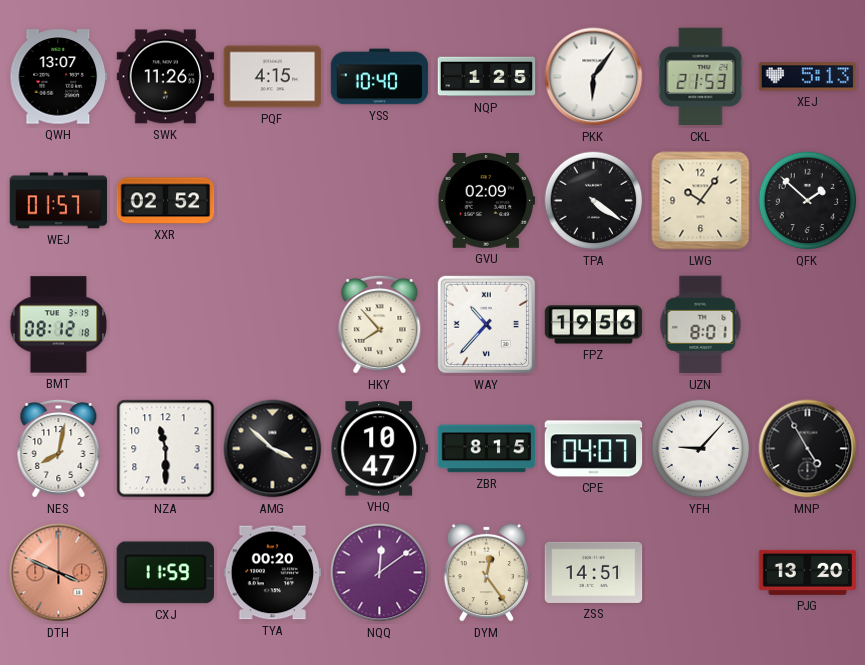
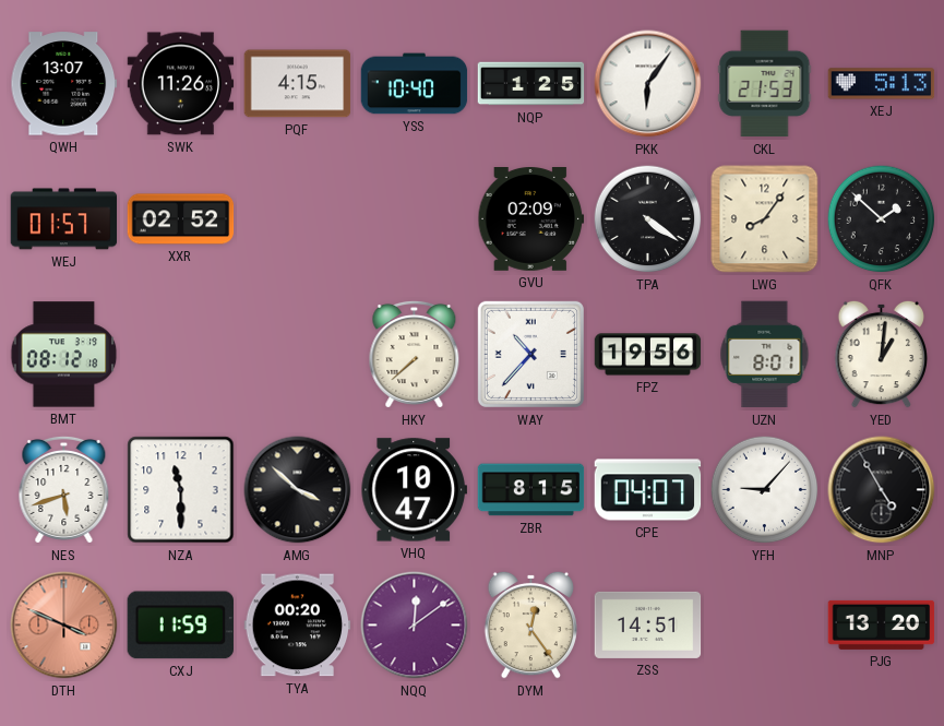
LWG: 10:06 -> 8:06 (765, 219)
HKY: 7:53 -> 7:38 (415, 354)
YED: none -> 1:01 (882, 354)
NES: 8:02 -> 5:42 (64, 489)
